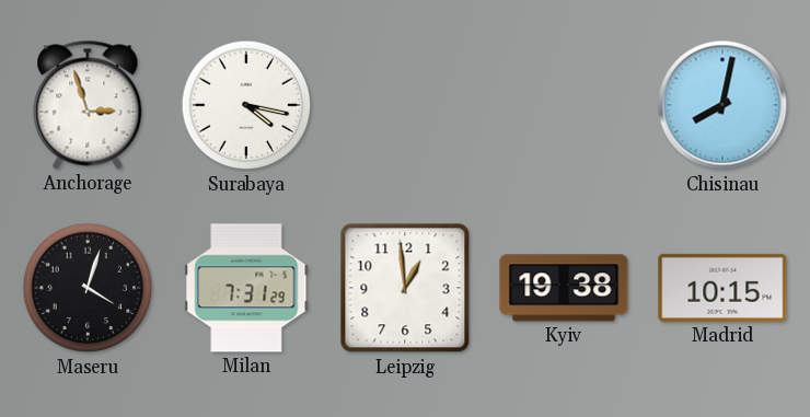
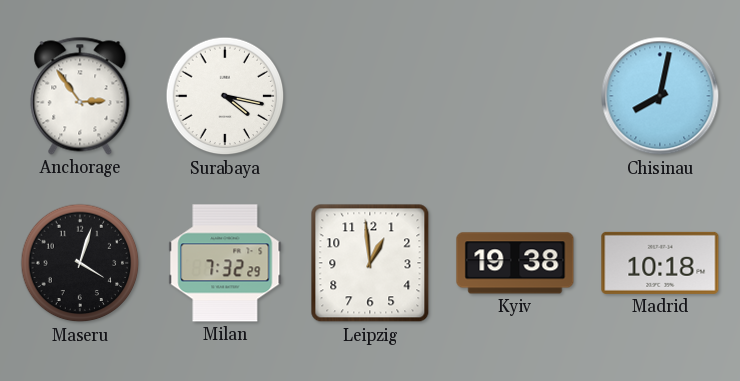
Anchorage: 2:57 -> 2:54 (80, 96)
Milan: 7:31 -> 7:32 (225, 263)
Madrid: 10:15 -> 10:18 (660, 263)
